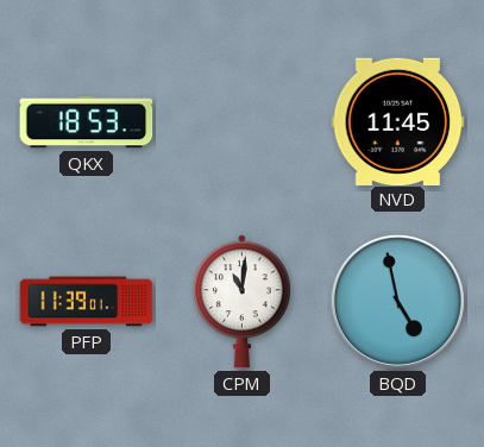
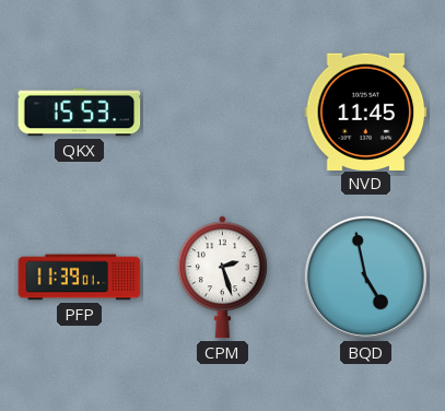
QKX: 18:53 -> 15:53 (80, 113)
CPM: 11:01 -> 2:27 (222, 278)
